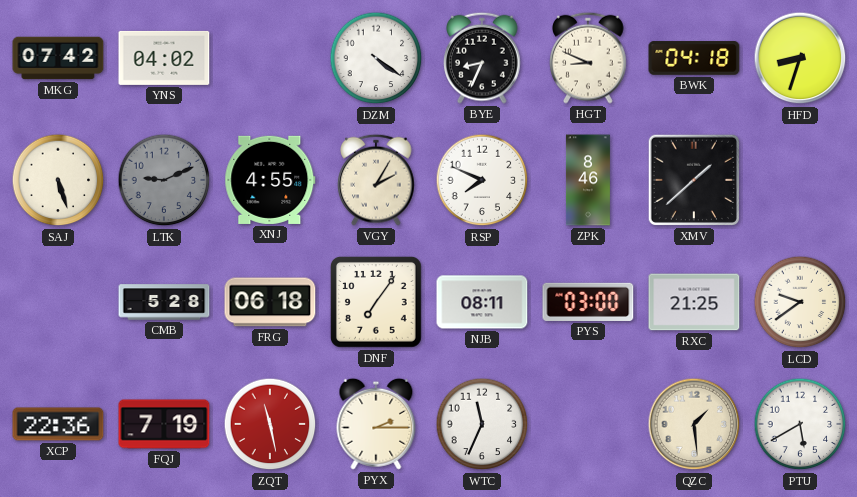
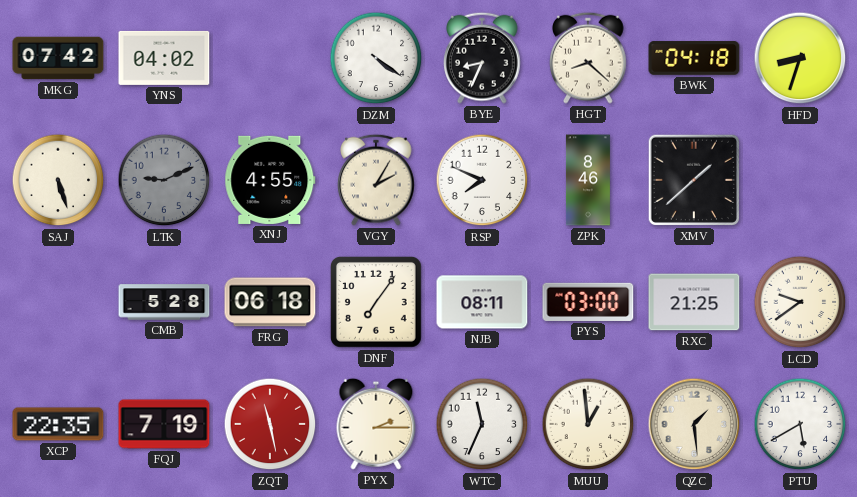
HGT: 8:49 -> 8:22 (588, 58)
XCP: 22:36 -> 22:35 (58, 424)
MUU: none -> 12:59 (588, 424)
